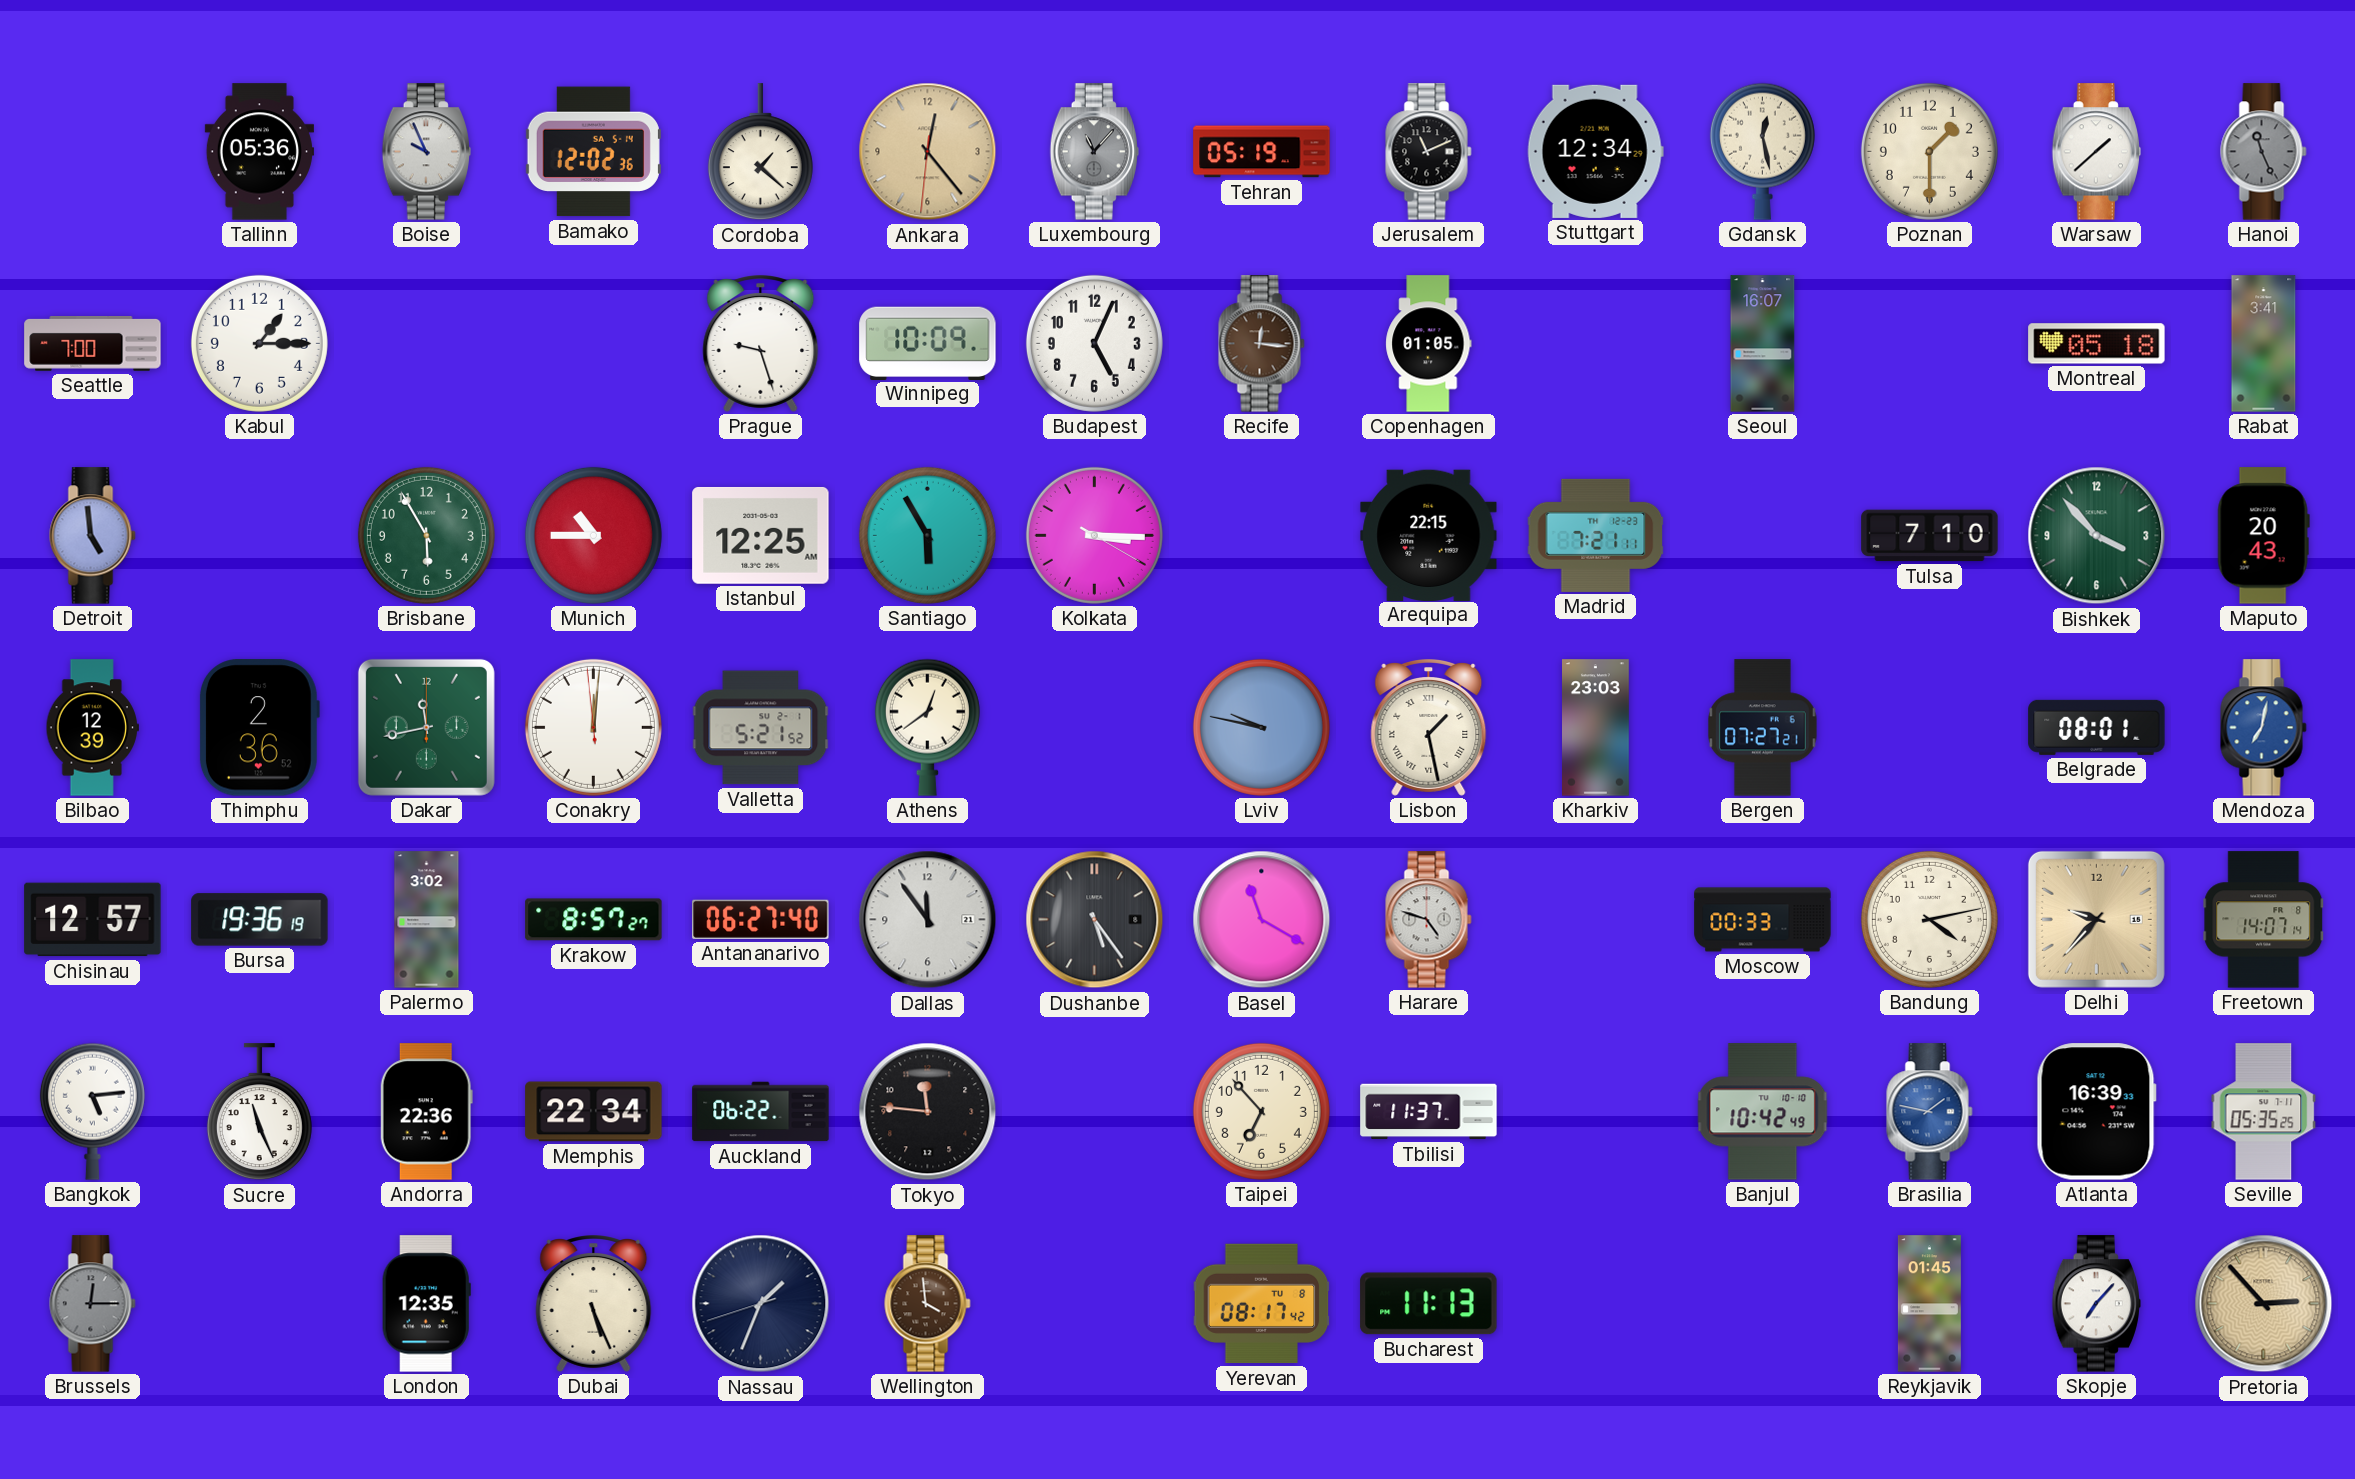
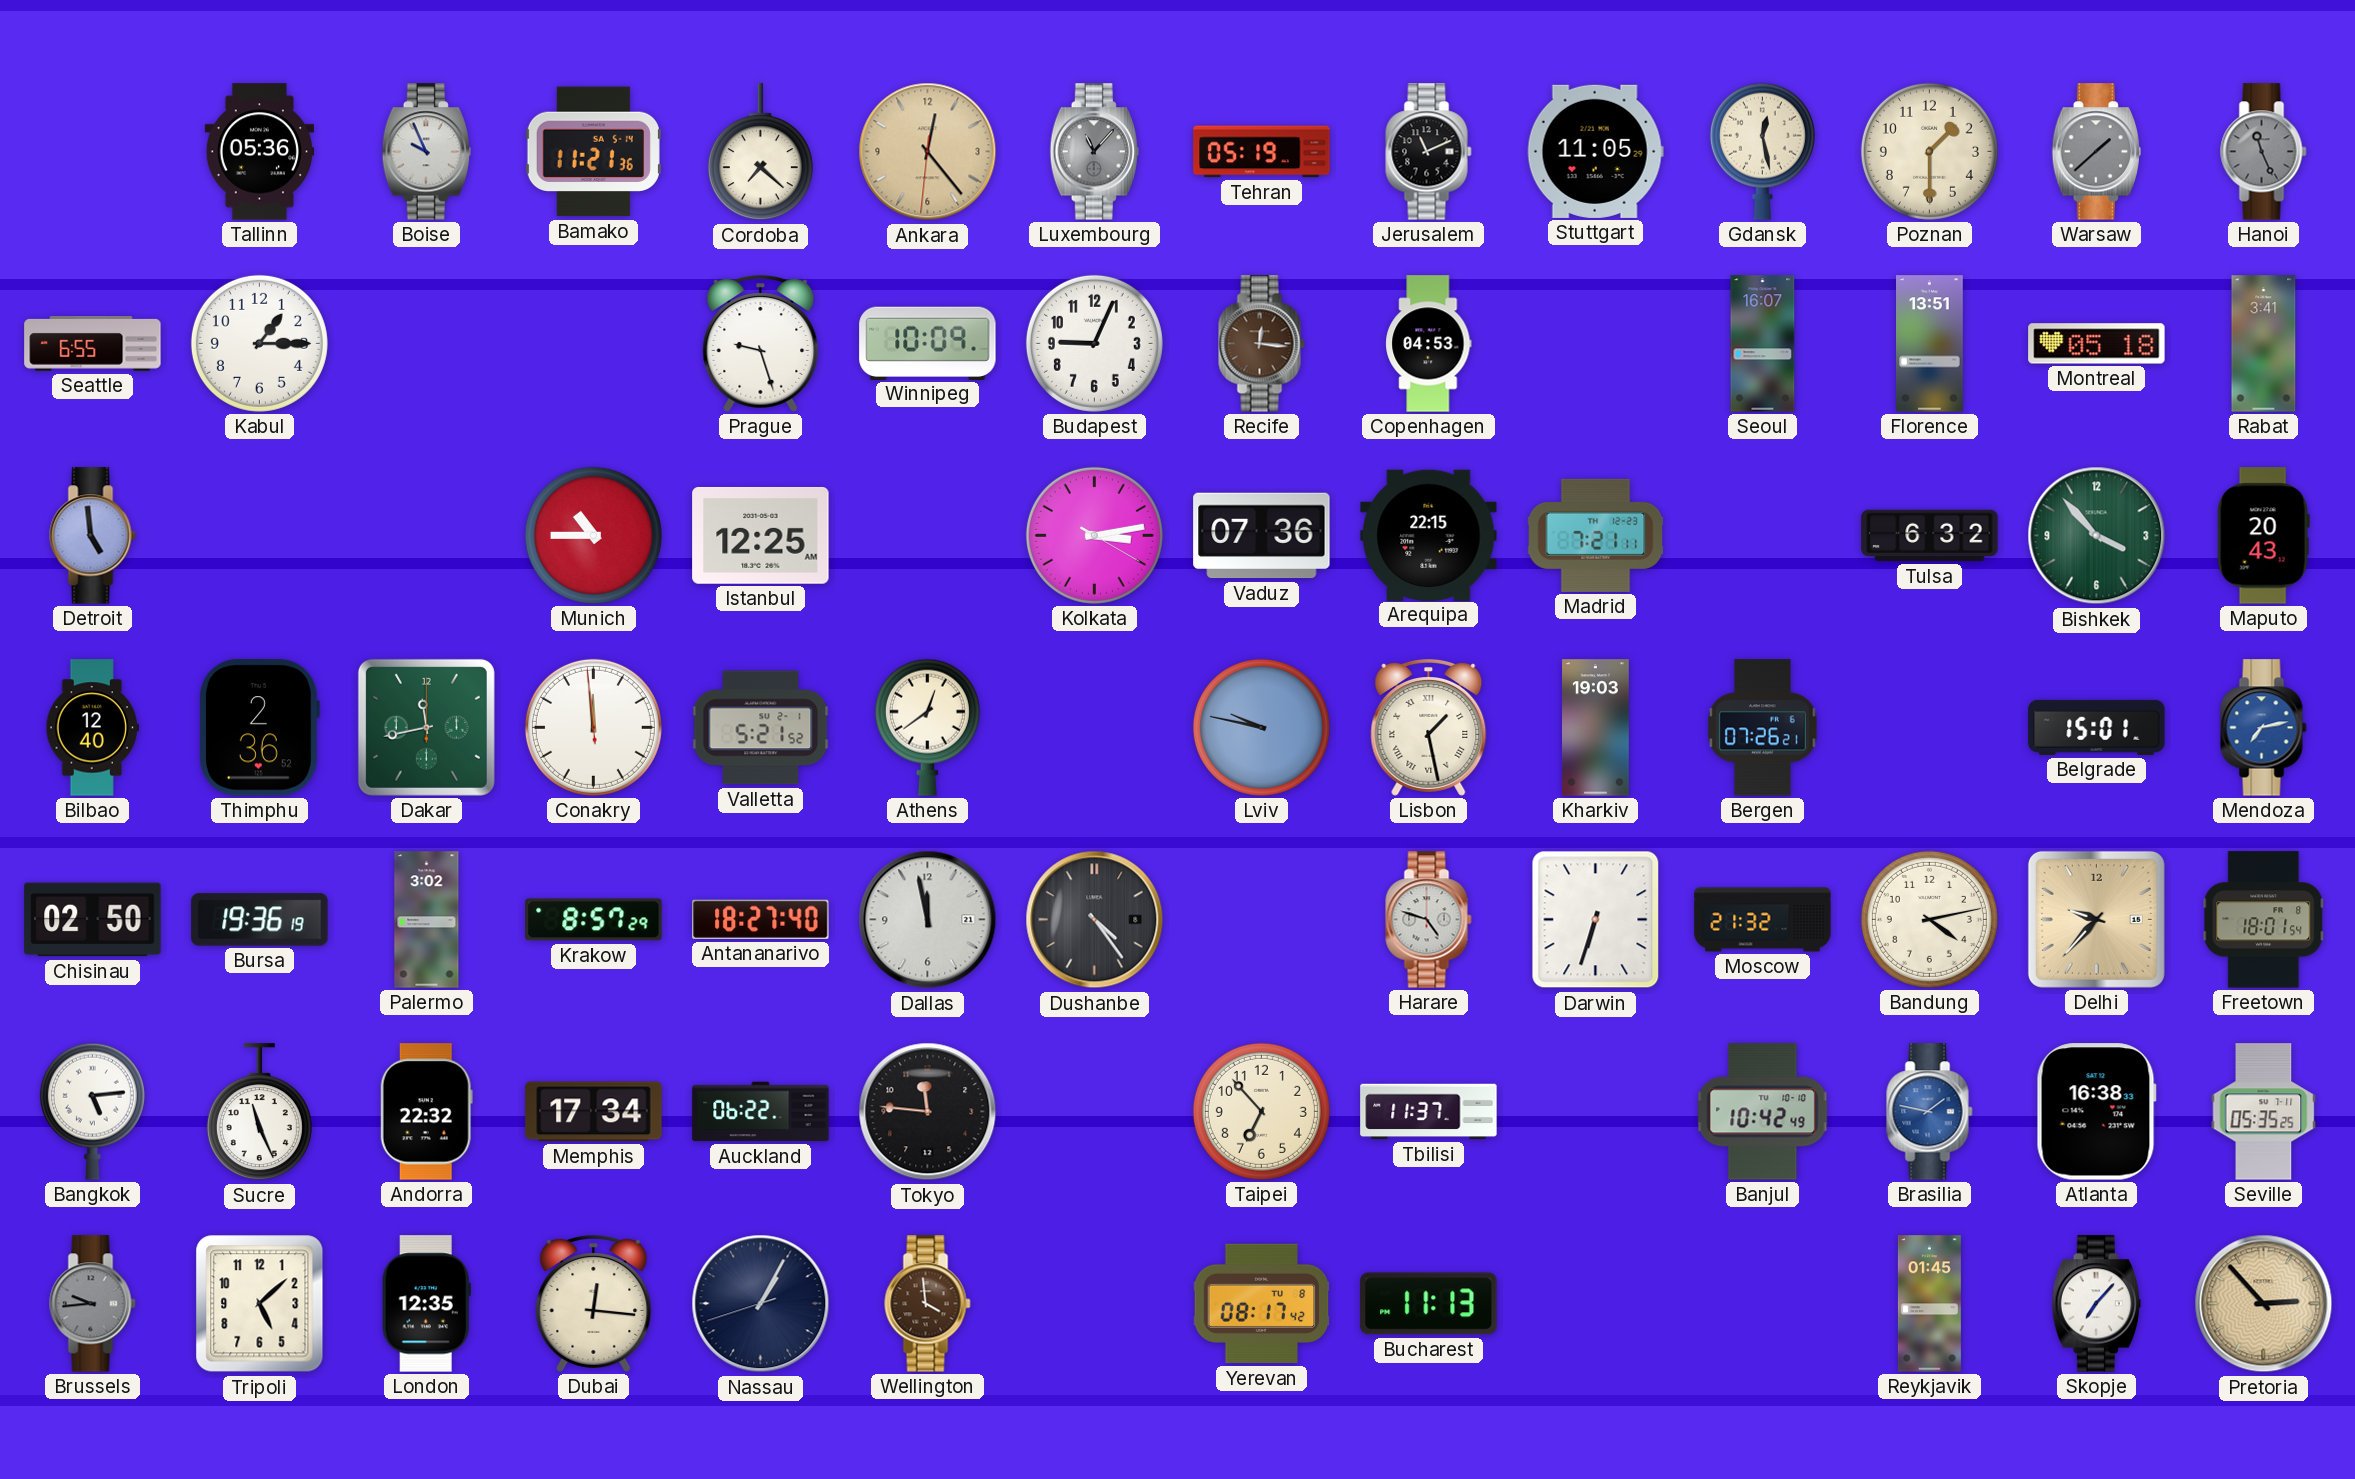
Bamako: 12:02 -> 11:21 (593, 152)
Cordoba: 1:22 -> 7:22 (760, 152)
Stuttgart: 12:34 -> 11:05 (1595, 151)
Warsaw dial: white -> grey (2096, 152)
Seattle: 7:00 -> 6:55 (93, 344)
Budapest: 5:04 -> 9:04 (1094, 343)
Copenhagen: 01:05 -> 04:53 (1429, 344)
Florence: none -> 13:51 (1930, 344)
Brisbane: 5:55 -> none (426, 535)
Santiago: 5:55 -> none (927, 535)
Kolkata: 3:15 -> 3:13 (1094, 535)
Vaduz: none -> 07:36 (1262, 536)
Tulsa: 7:10 -> 6:32 (1930, 536)
Bilbao: 12:39 -> 12:40 (92, 728)
Conakry: 12:00 -> 11:58 (593, 727)
Kharkiv: 23:03 -> 19:03 (1596, 728)
Bergen: 07:27 -> 07:26 (1762, 728)
Belgrade: 08:01 -> 15:01 (2097, 727)
Mendoza: 7:02 -> 7:13 (2264, 728)
Chisinau: 12:57 -> 02:50 (93, 920)
Krakow: 8:57:27 -> 8:57:29 (594, 920)
Antananarivo: 06:27 -> 18:27 (761, 919)
Dallas: 11:54 -> 11:58 (928, 920)
Dushanbe: 5:24 -> 4:24 (1095, 920)
Basel: 11:20 -> none (1262, 920)
Darwin: none -> 6:33 (1596, 920)
Moscow: 00:33 -> 21:32 (1763, 920)
Freetown: 14:07 -> 18:01 (2264, 920)
Andorra: 22:36 -> 22:32 (426, 1112)
Memphis: 22:34 -> 17:34 (594, 1112)
Atlanta: 16:39 -> 16:38 (2096, 1112)
Brussels: 12:15 -> 9:44 (93, 1304)
Tripoli: none -> 5:08 (260, 1304)
Dubai: 5:26 -> 12:16 (594, 1304)
Nassau: 1:33 -> 1:04 (761, 1304)
